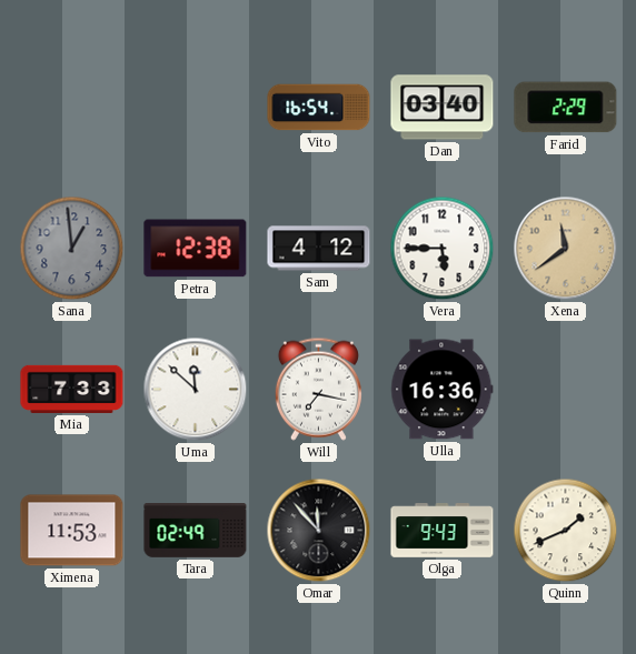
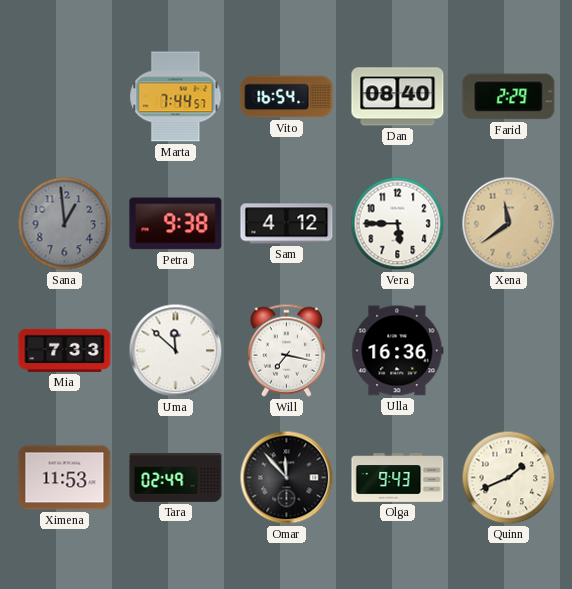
Marta: none -> 7:44 (176, 97)
Dan: 03:40 -> 08:40 (398, 97)
Petra: 12:38 -> 9:38 (176, 224)
